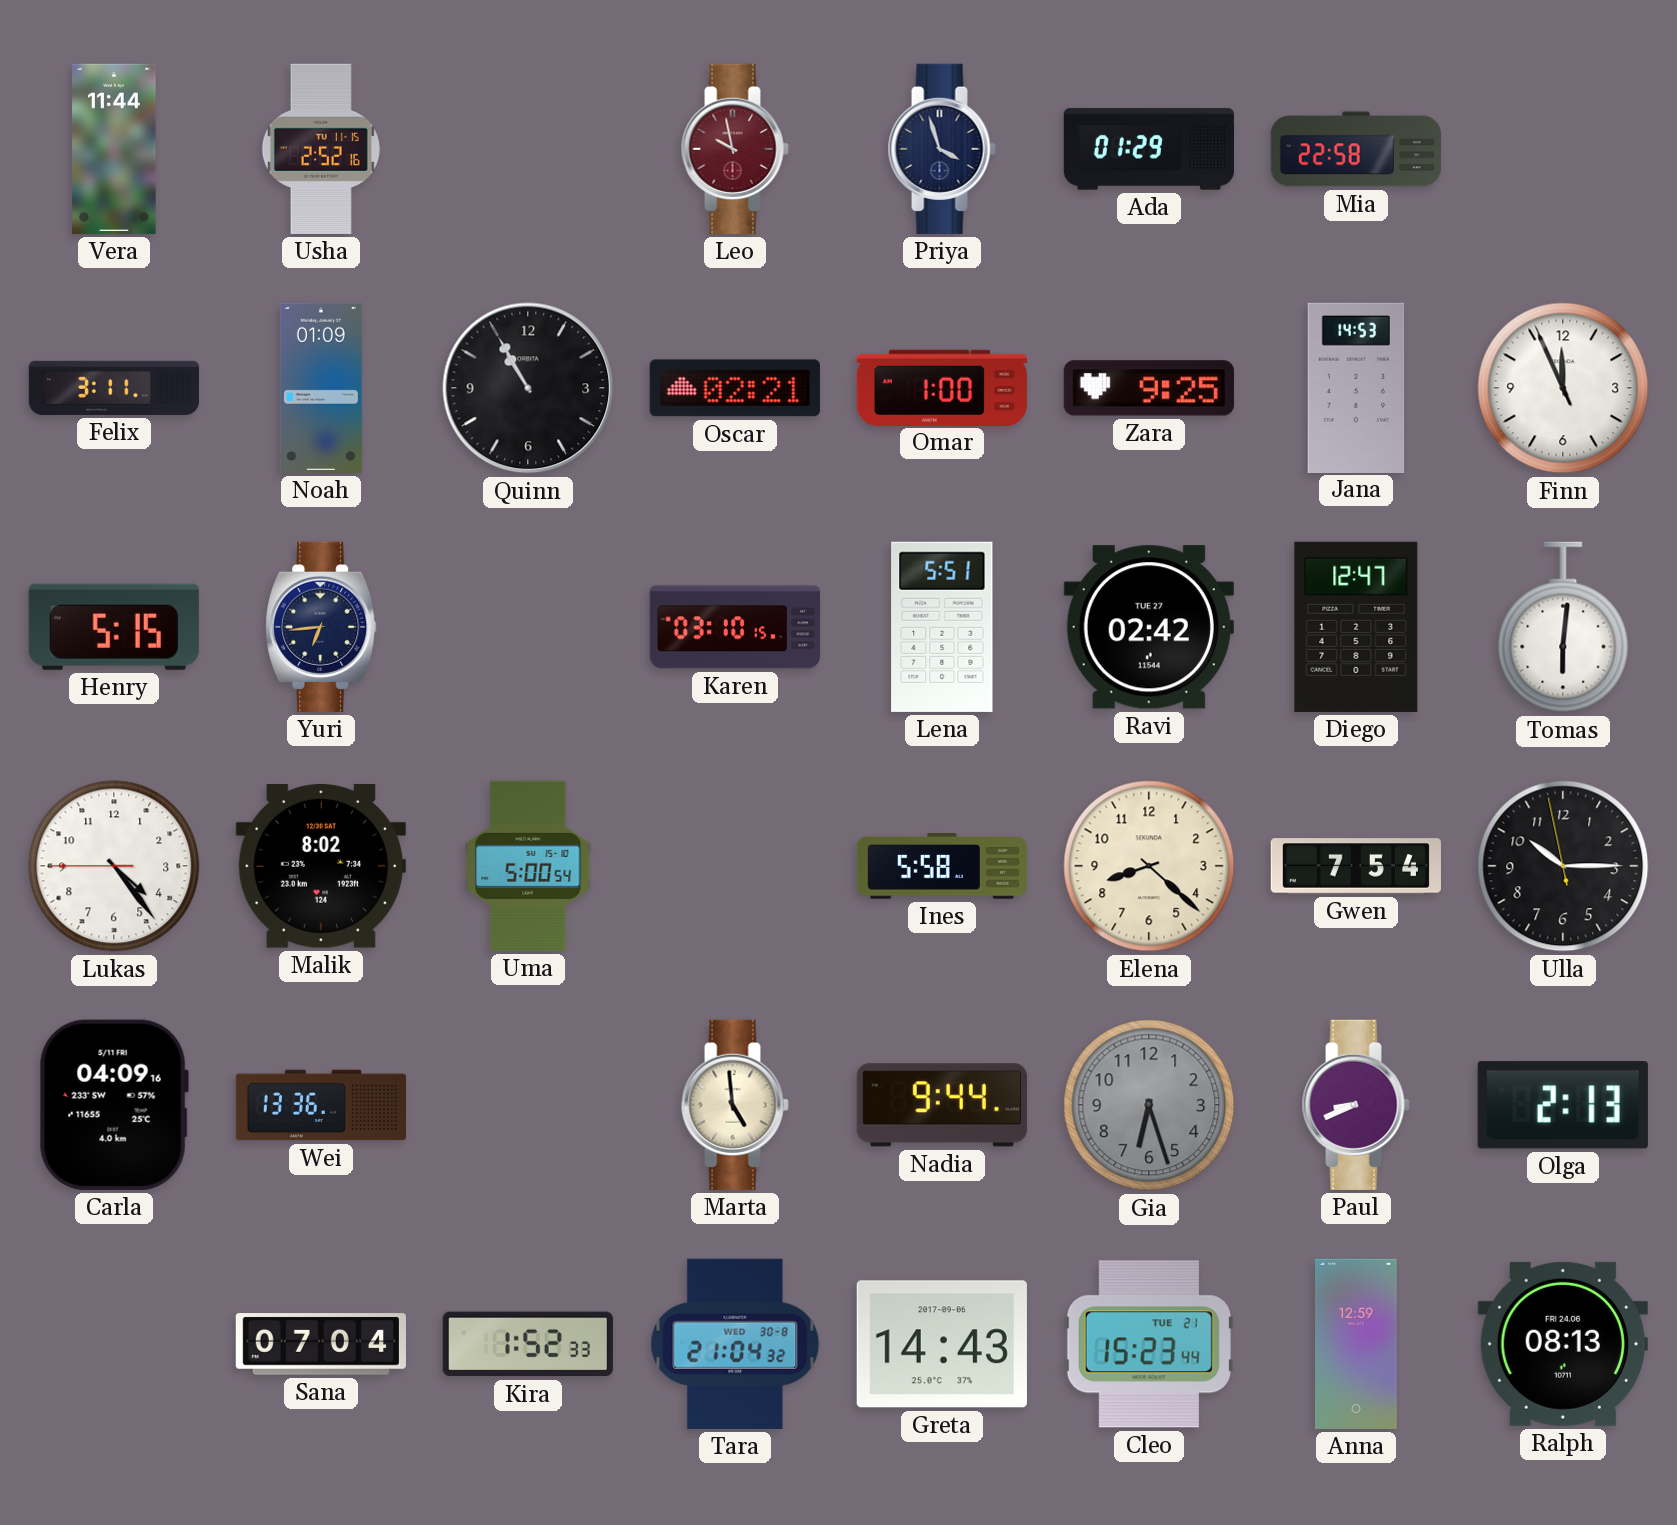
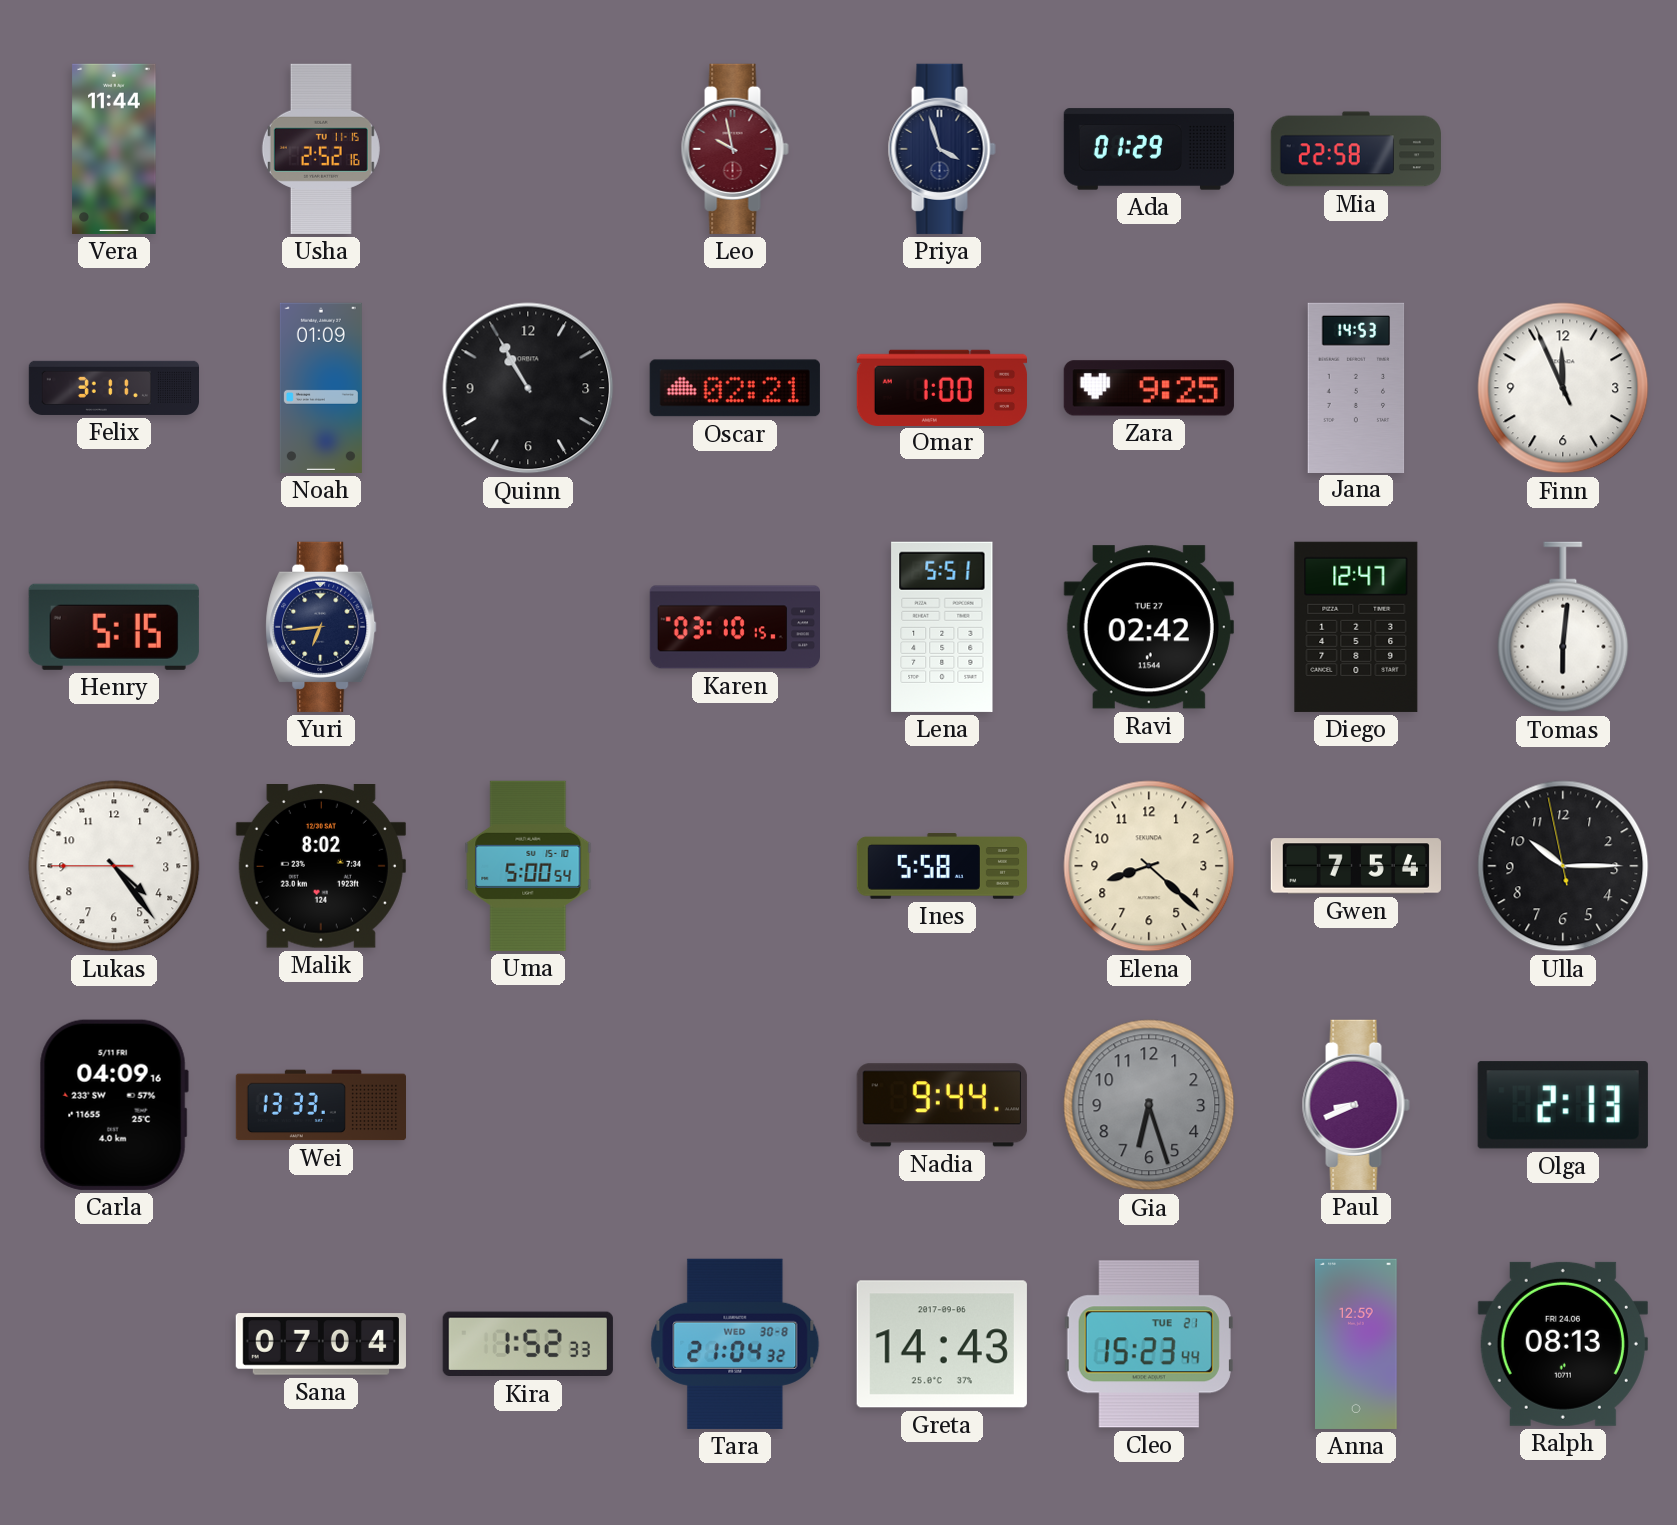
Wei: 13:36 -> 13:33 (320, 1105)
Marta: 4:59 -> none (735, 1105)
